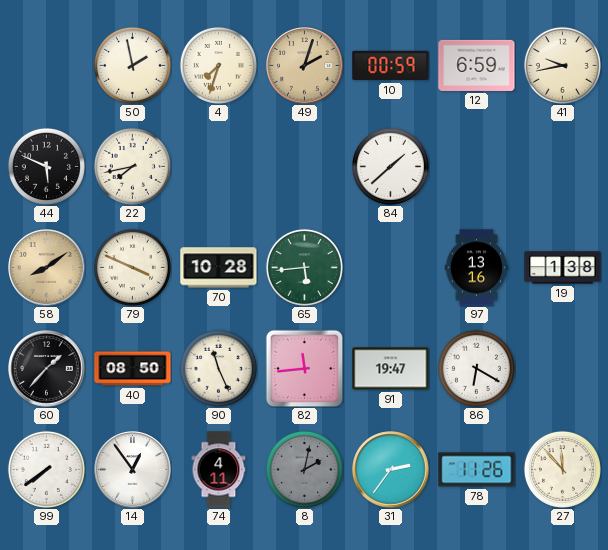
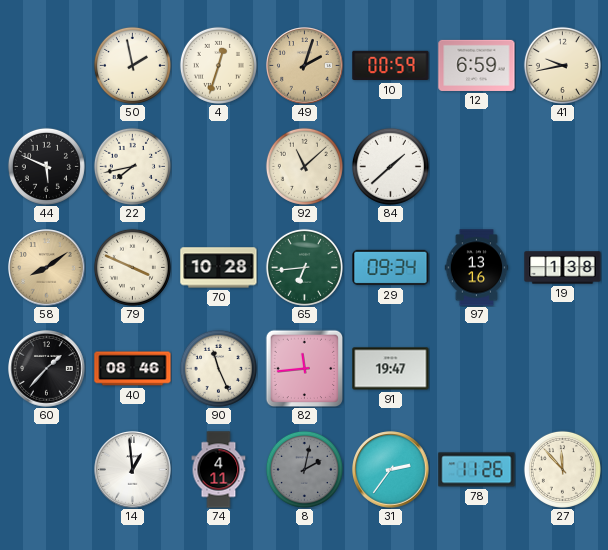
4: 7:33 -> 12:33 (218, 65)
92: none -> 11:08 (304, 166)
65: 5:44 -> 6:44 (304, 267)
29: none -> 09:34 (391, 268)
40: 08:50 -> 08:46 (133, 369)
86: 6:20 -> none (476, 368)
99: 7:39 -> none (46, 469)
14: 12:54 -> 12:59 (133, 470)
